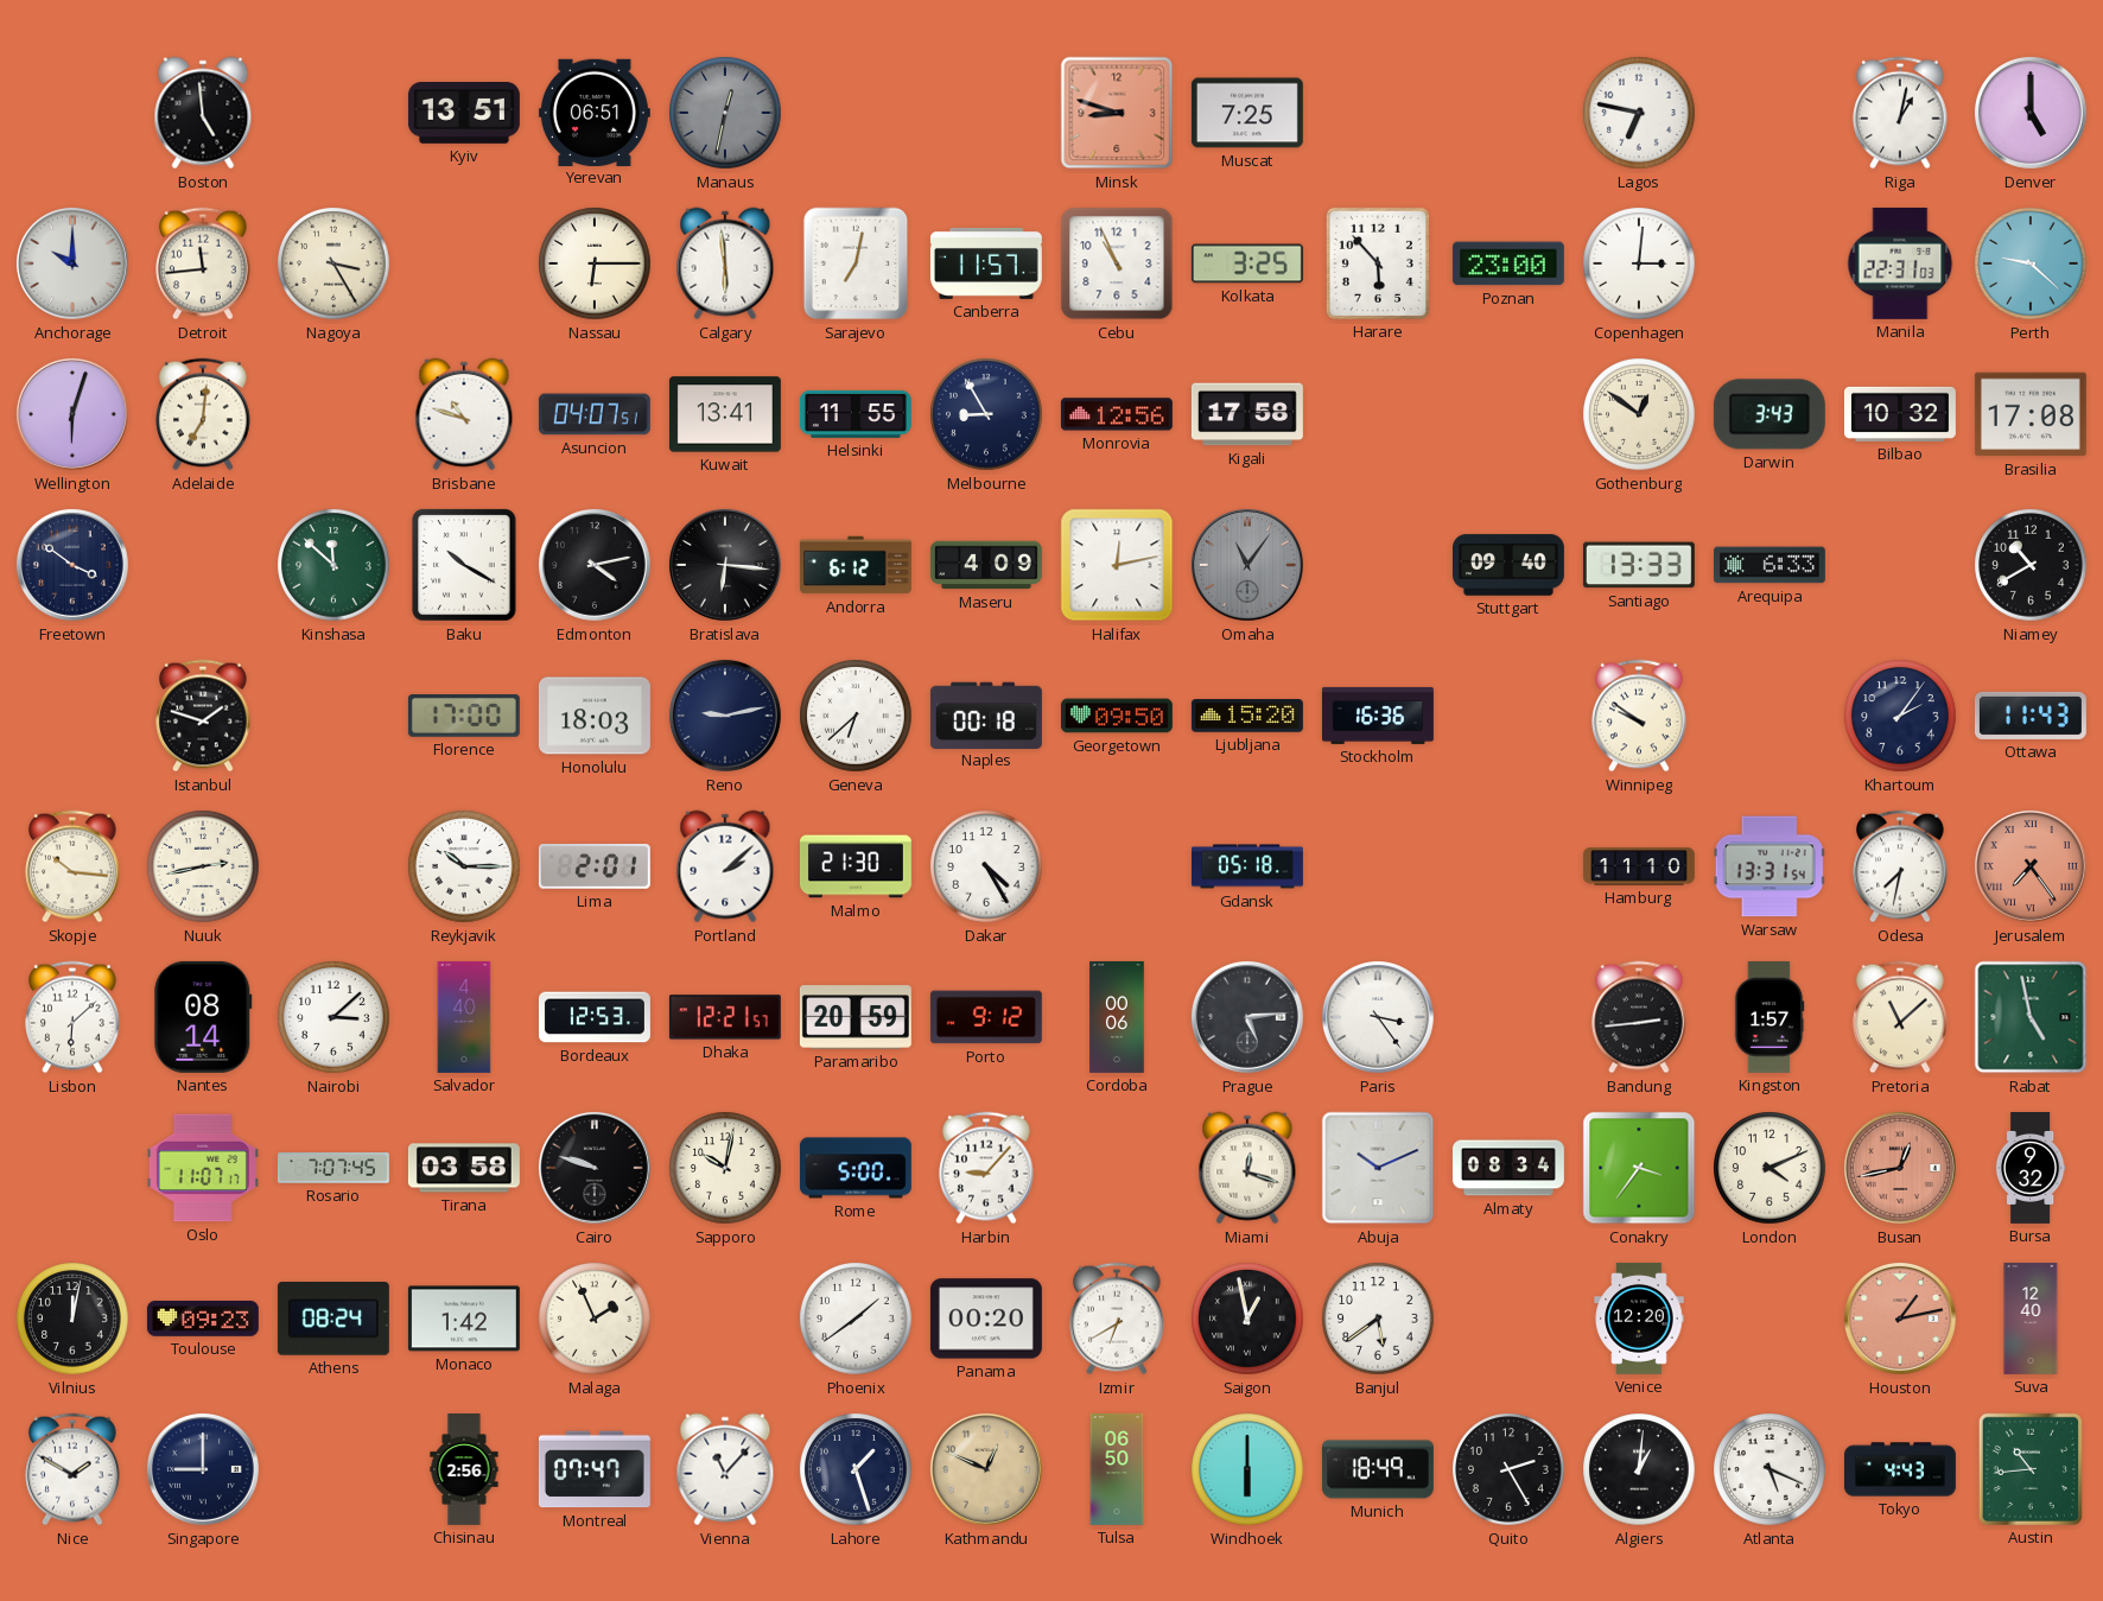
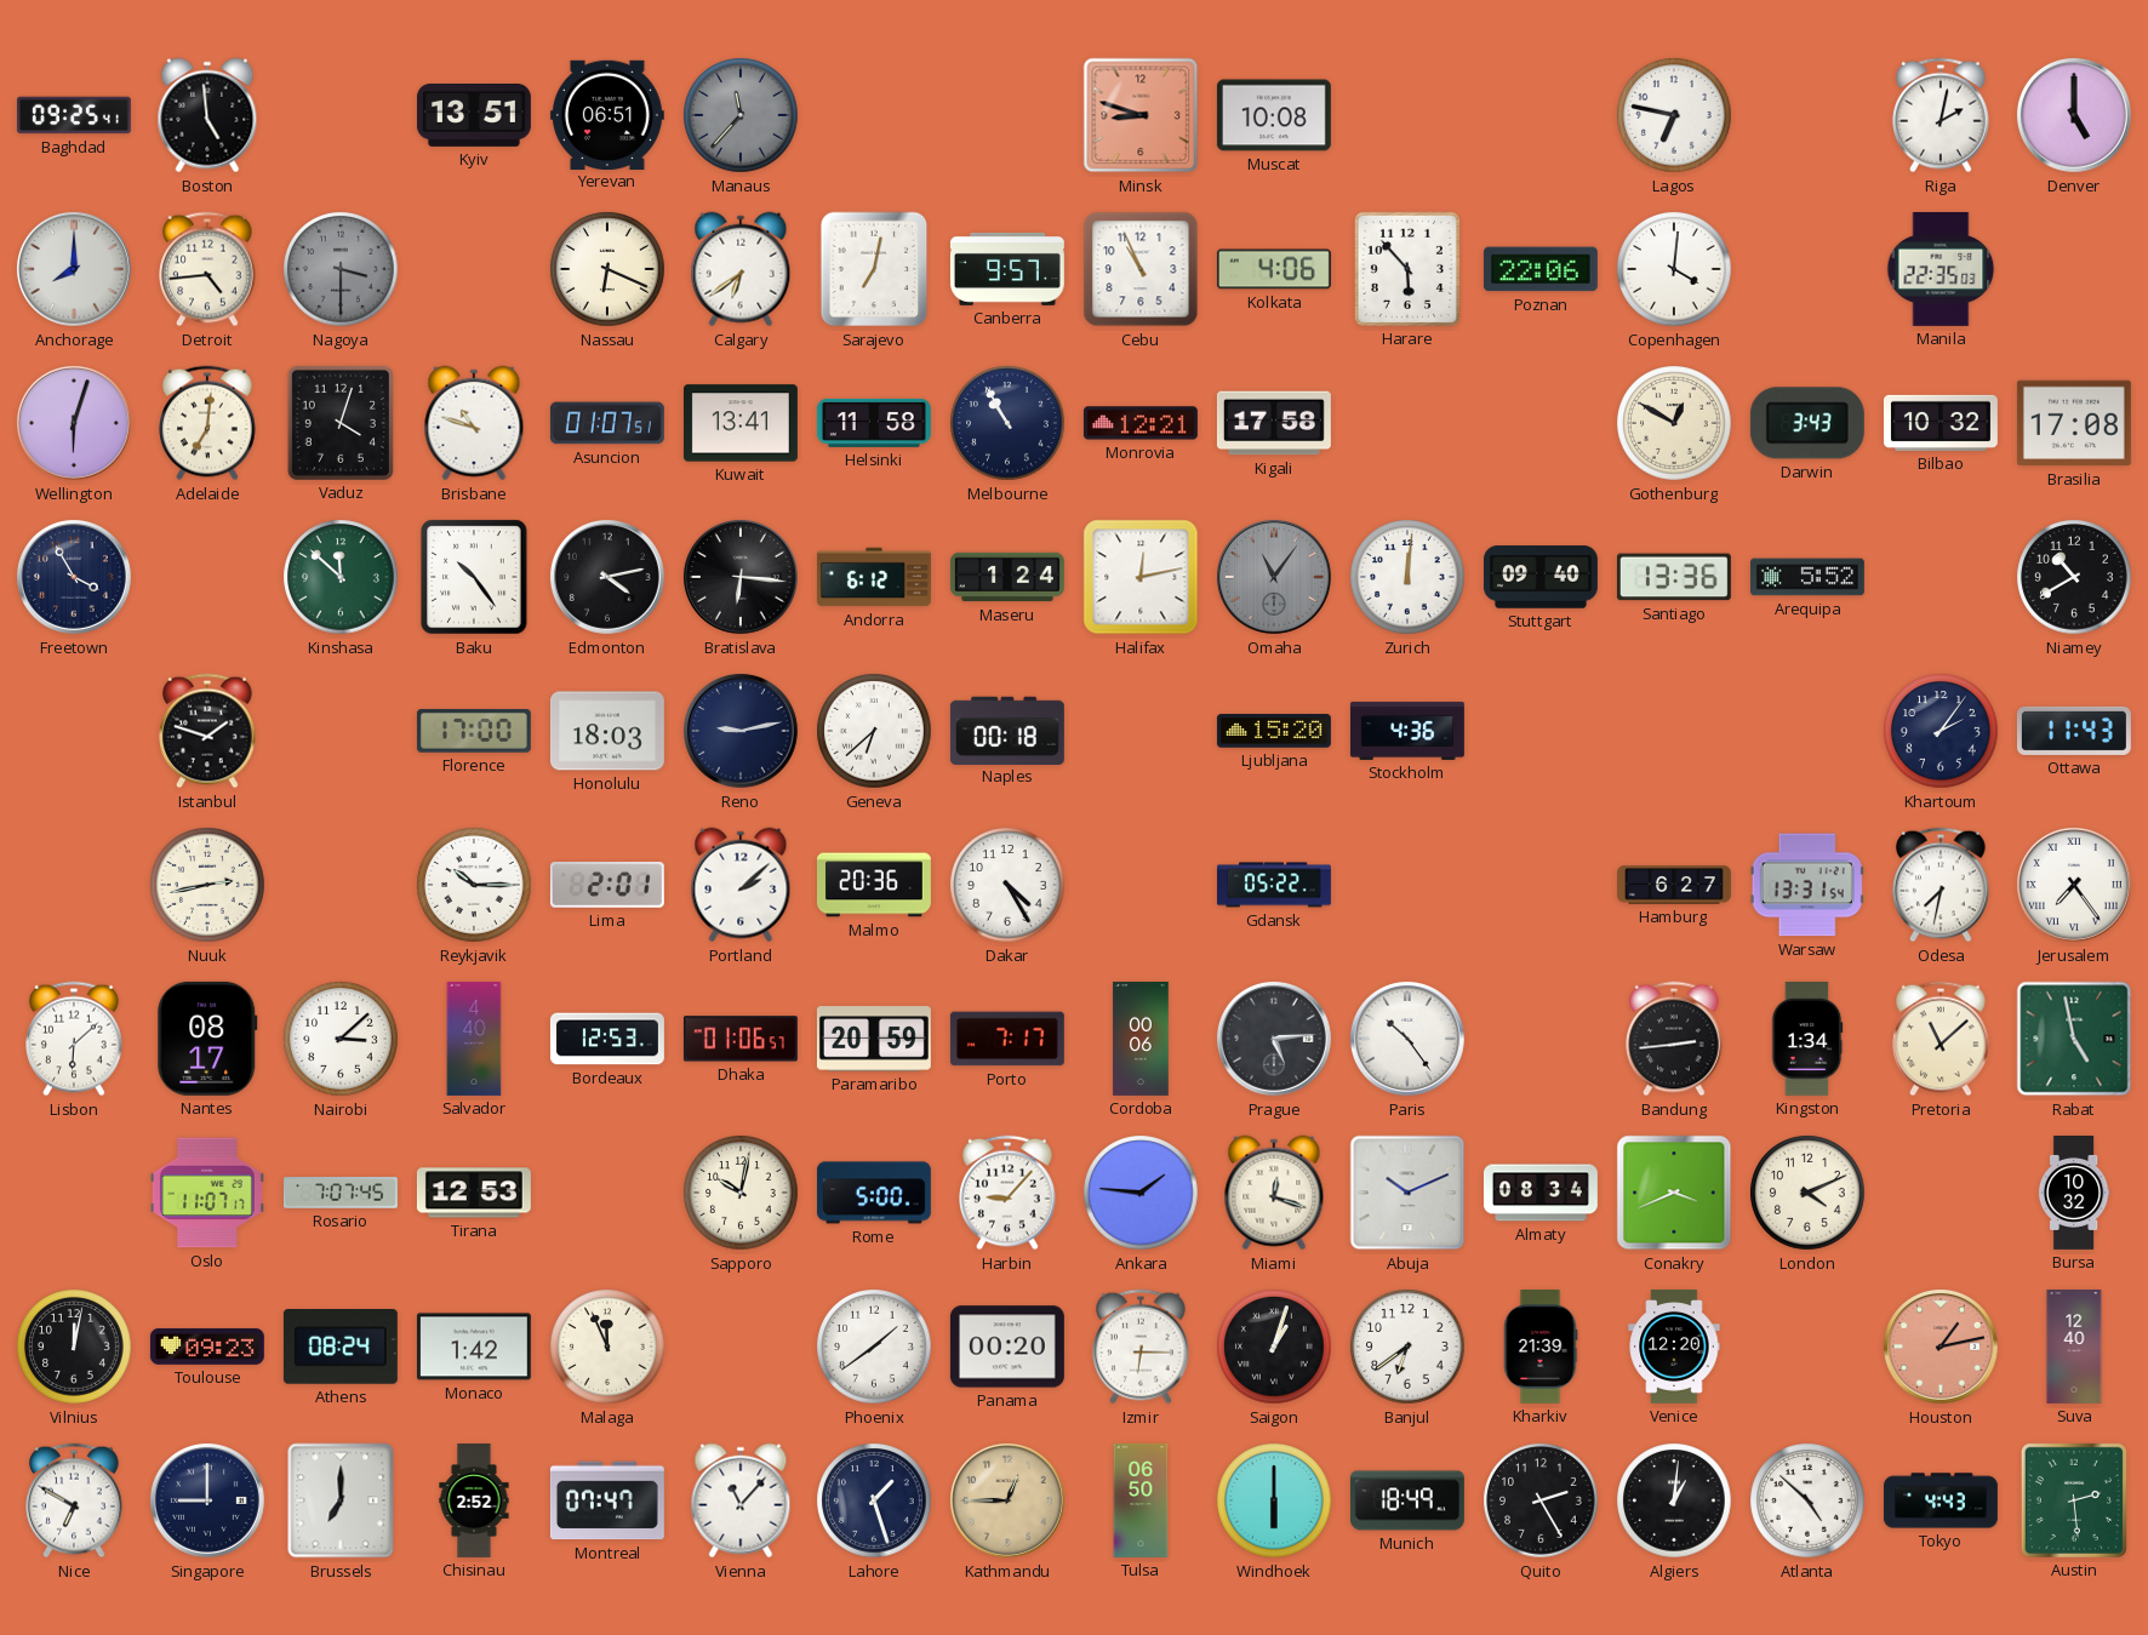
Baghdad: none -> 09:25 (74, 115)
Manaus: 12:32 -> 11:37 (741, 115)
Muscat: 7:25 -> 10:08 (1274, 115)
Riga: 1:02 -> 2:02 (1941, 115)
Anchorage: 10:00 -> 8:00 (74, 269)
Detroit: 11:44 -> 4:44 (207, 269)
Nagoya: 3:25 -> 3:30 (341, 269)
Nagoya dial: cream -> grey (341, 269)
Nassau: 6:15 -> 6:19 (607, 269)
Calgary: 5:59 -> 6:39 (741, 269)
Canberra: 11:57 -> 9:57 (1007, 269)
Kolkata: 3:25 -> 4:06 (1274, 269)
Poznan: 23:00 -> 22:06 (1541, 269)
Copenhagen: 3:01 -> 4:01 (1674, 269)
Manila: 22:31 -> 22:35 (1941, 269)
Perth: 9:22 -> none (2031, 263)
Vaduz: none -> 4:03 (341, 423)
Asuncion: 04:07 -> 01:07 (607, 423)
Helsinki: 11:55 -> 11:58 (874, 423)
Melbourne: 8:55 -> 10:55 (1007, 423)
Monrovia: 12:56 -> 12:21 (1141, 423)
Gothenburg: 12:51 -> 12:50 (1674, 423)
Freetown: 3:51 -> 3:55 (74, 577)
Baku: 10:20 -> 10:24 (474, 577)
Maseru: 4:09 -> 1:24 (1007, 577)
Zurich: none -> 12:01 (1407, 577)
Santiago: 13:33 -> 13:36 (1674, 577)
Arequipa: 6:33 -> 5:52 (1807, 577)
Georgetown: 09:50 -> none (1117, 716)
Stockholm: 16:36 -> 4:36 (1407, 731)
Winnipeg: 9:51 -> none (1639, 716)
Skopje: 10:16 -> none (72, 866)
Malmo: 21:30 -> 20:36 (874, 885)
Gdansk: 05:18 -> 05:22 (1274, 885)
Hamburg: 11:10 -> 6:27 (1674, 885)
Jerusalem dial: salmon -> white (2074, 885)
Nantes: 08:14 -> 08:17 (207, 1039)
Dhaka: 12:21 -> 01:06 (741, 1039)
Porto: 9:12 -> 7:17 (1007, 1039)
Paris: 3:24 -> 10:24 (1407, 1039)
Kingston: 1:57 -> 1:34 (1807, 1039)
Tirana: 03:58 -> 12:53 (474, 1193)
Cairo: 9:48 -> none (595, 1168)
Ankara: none -> 1:46 (1141, 1193)
Conakry: 3:36 -> 3:41 (1674, 1193)
Busan: 12:43 -> none (1900, 1168)
Bursa: 9:32 -> 10:32 (2074, 1194)
Malaga: 1:56 -> 11:56 (607, 1347)
Izmir: 6:40 -> 6:15 (1141, 1347)
Saigon: 12:58 -> 1:03 (1274, 1347)
Banjul: 5:39 -> 6:39 (1407, 1347)
Kharkiv: none -> 21:39 (1541, 1347)
Nice: 1:50 -> 6:50 (74, 1500)
Brussels: none -> 7:00 (341, 1500)
Chisinau: 2:56 -> 2:52 (474, 1502)
Kathmandu: 12:49 -> 12:45 (1007, 1500)
Atlanta: 5:19 -> 4:52 (1807, 1500)
Austin: 10:44 -> 2:29 (2074, 1500)
